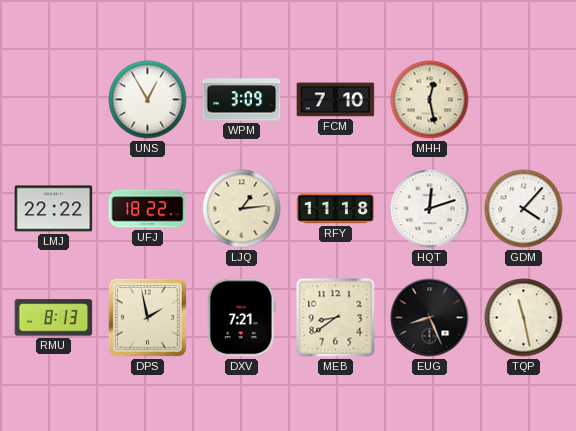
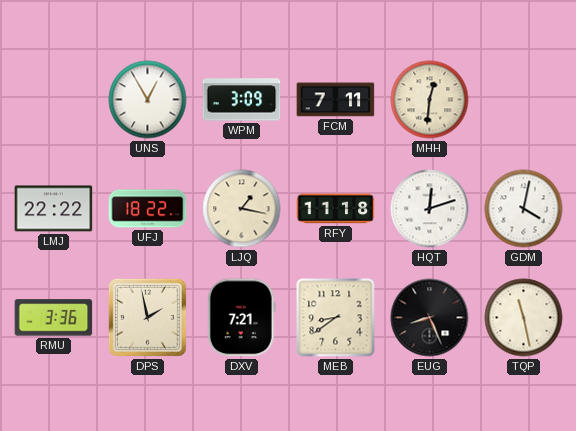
FCM: 7:10 -> 7:11 (336, 100)
MHH: 12:28 -> 12:31 (430, 100)
LJQ: 1:14 -> 1:17 (242, 209)
GDM: 4:07 -> 4:02 (524, 209)
RMU: 8:13 -> 3:36 (54, 318)
